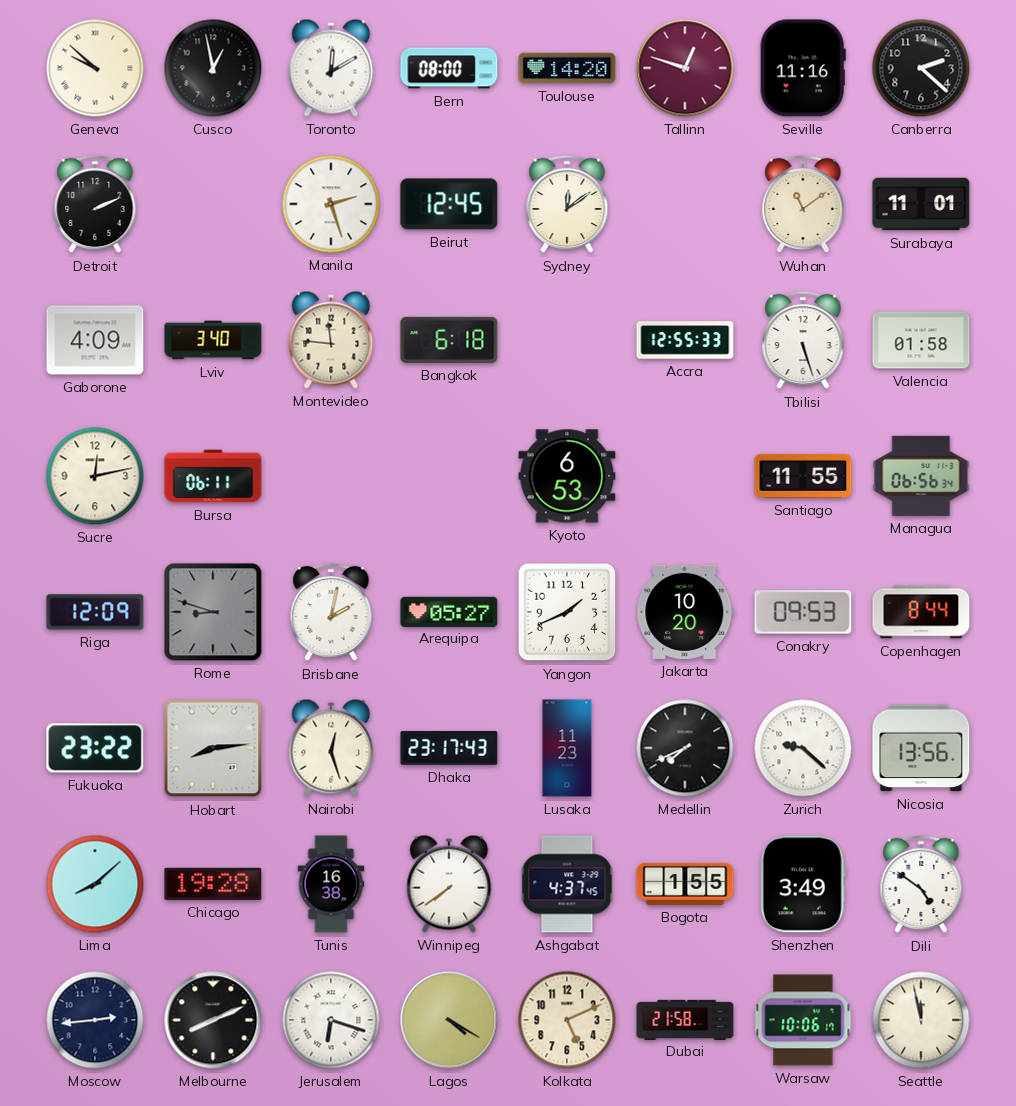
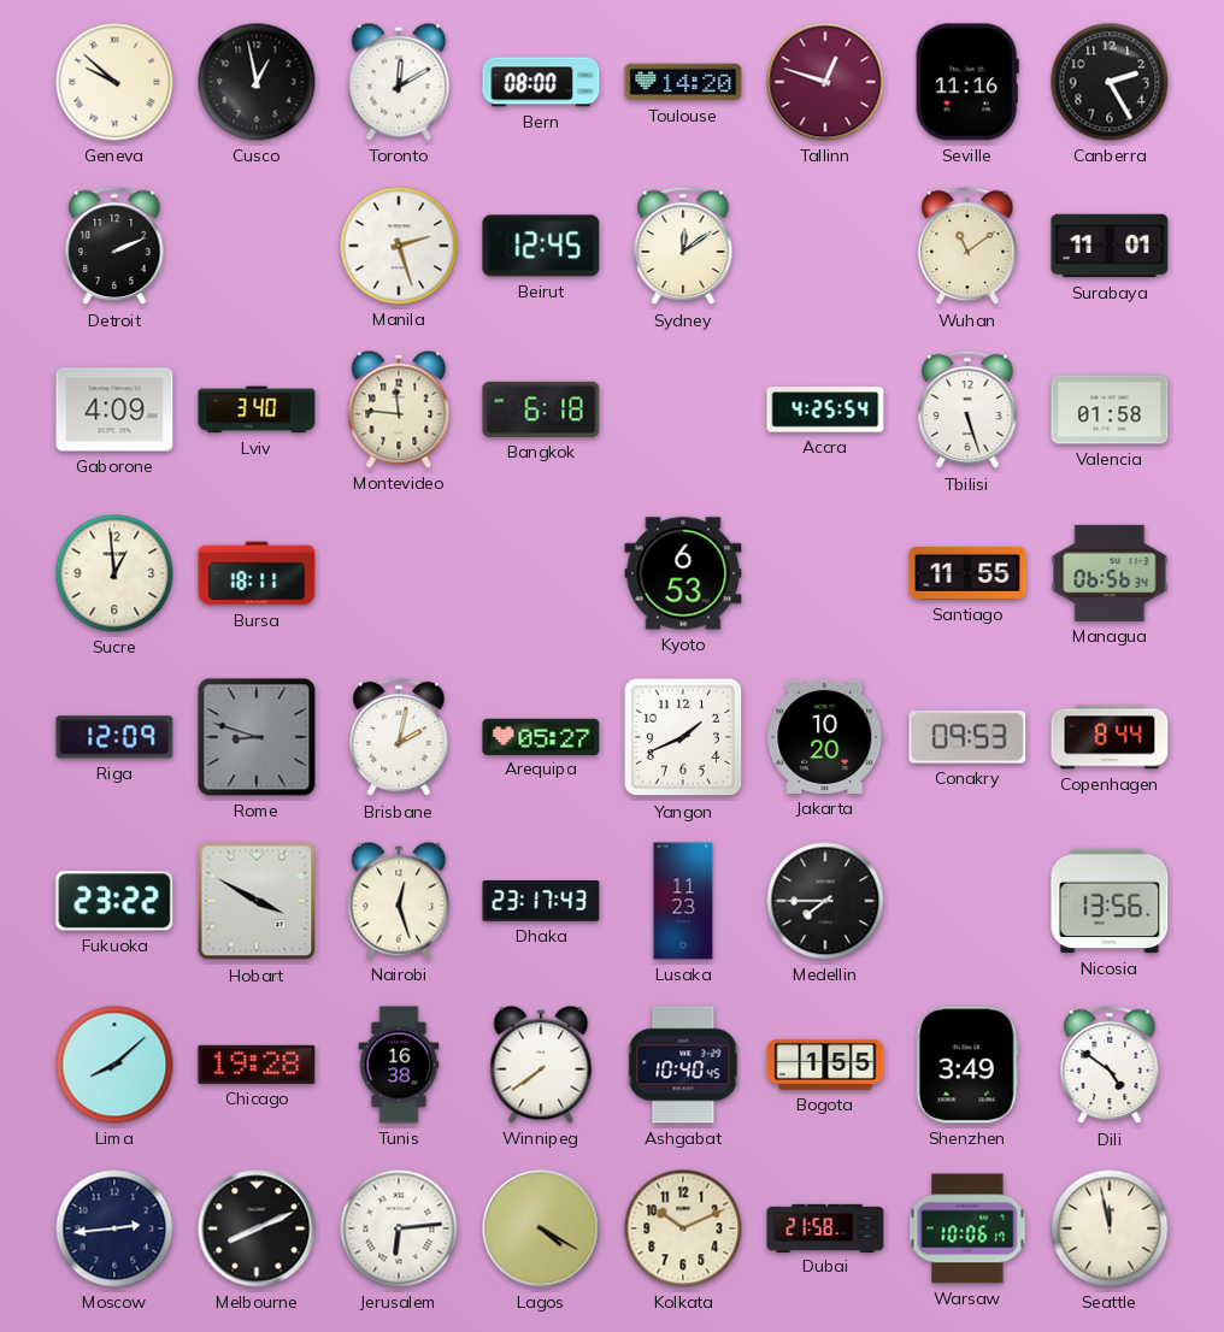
Canberra: 2:22 -> 2:25 (1110, 82)
Accra: 12:55 -> 4:25 (825, 409)
Sucre: 12:13 -> 12:59 (114, 573)
Bursa: 06:11 -> 18:11 (257, 573)
Hobart: 8:14 -> 3:50 (257, 901)
Medellin: 7:41 -> 7:45 (825, 901)
Zurich: 9:22 -> none (803, 748)
Ashgabat: 4:37 -> 10:40 (683, 1065)
Jerusalem: 6:18 -> 6:14 (399, 1228)
Kolkata: 5:11 -> 10:11 (683, 1228)
